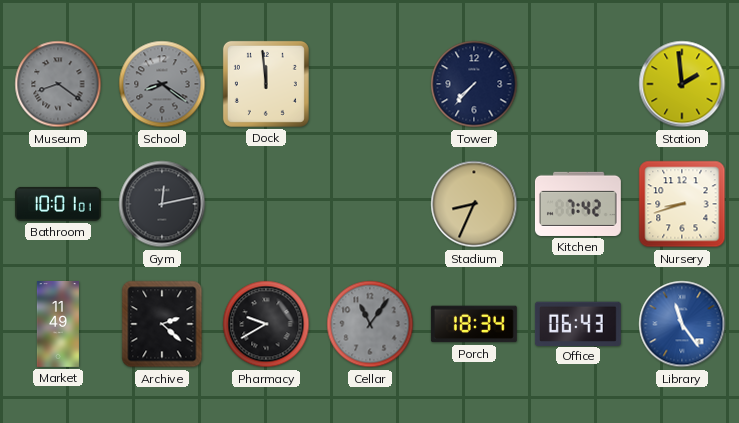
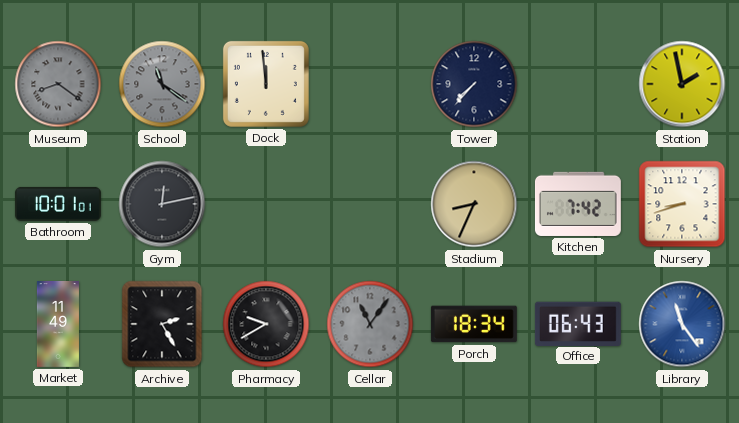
School: 8:21 -> 11:21 (162, 84)
Station: 1:59 -> 1:58 (682, 84)
Archive: 2:22 -> 2:25 (162, 324)
